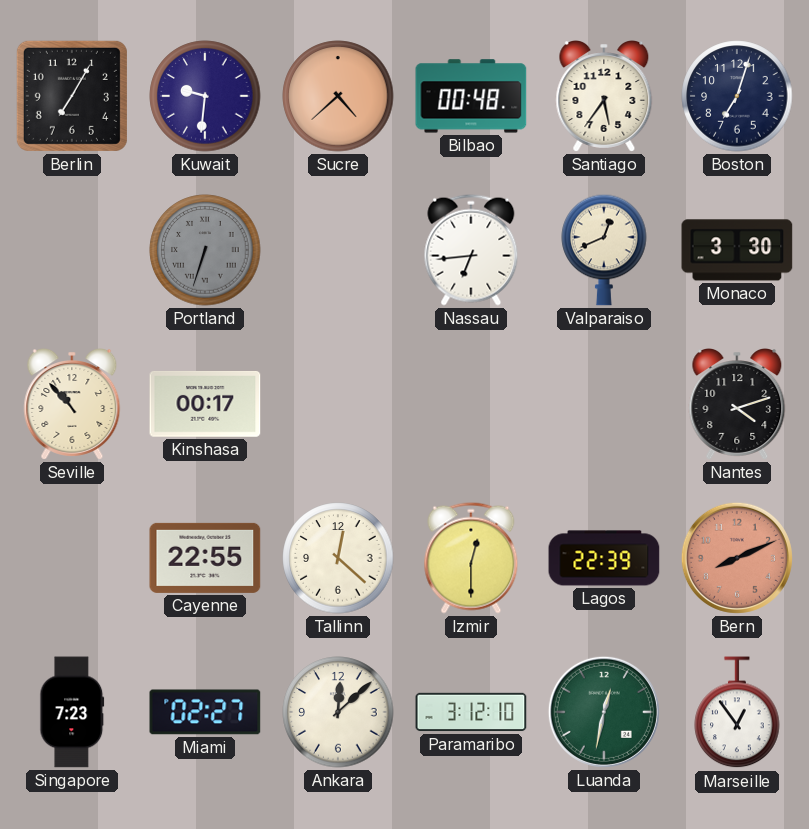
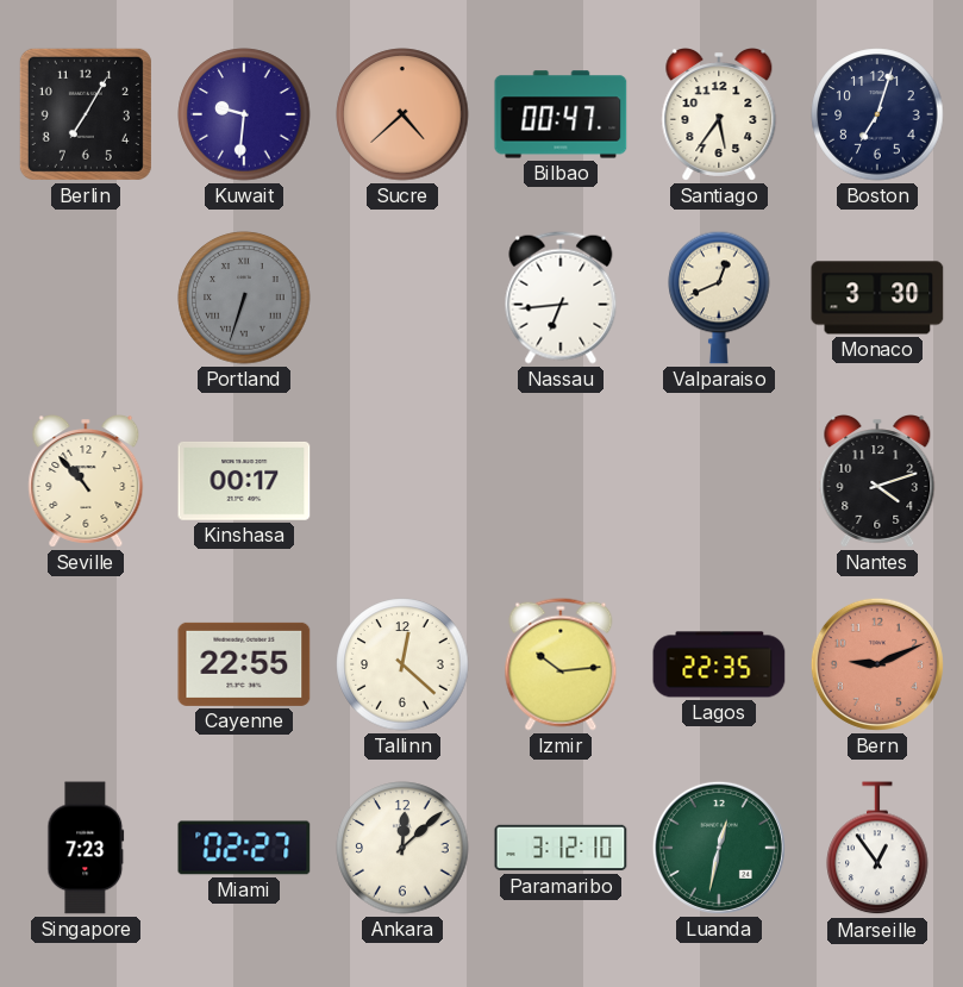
Bilbao: 00:48 -> 00:47 (561, 114)
Izmir: 12:30 -> 10:14 (561, 664)
Lagos: 22:39 -> 22:35 (719, 664)
Bern: 8:11 -> 9:11 (877, 664)
